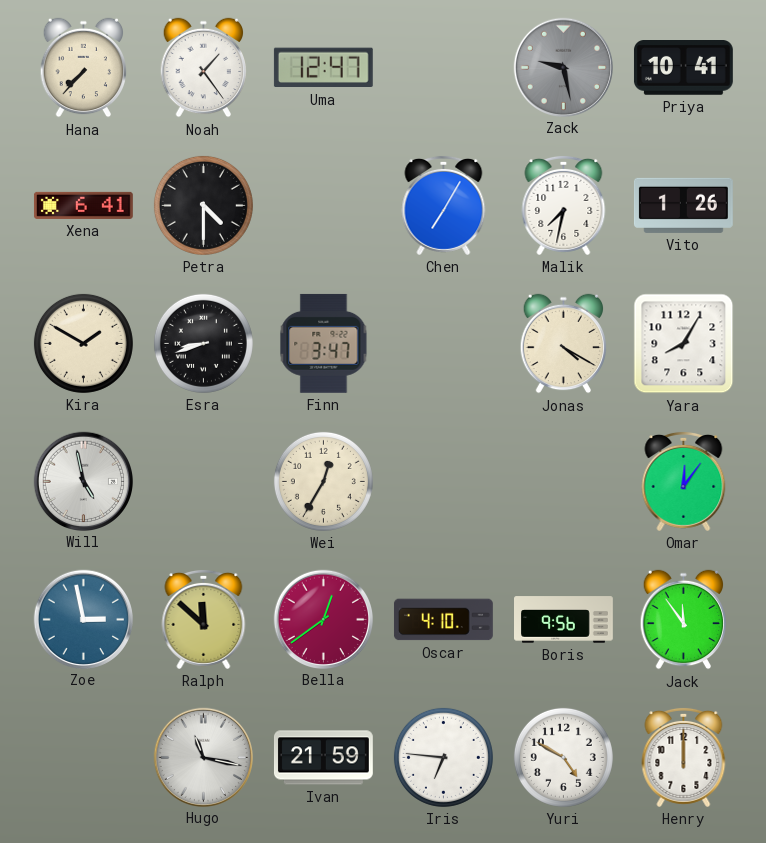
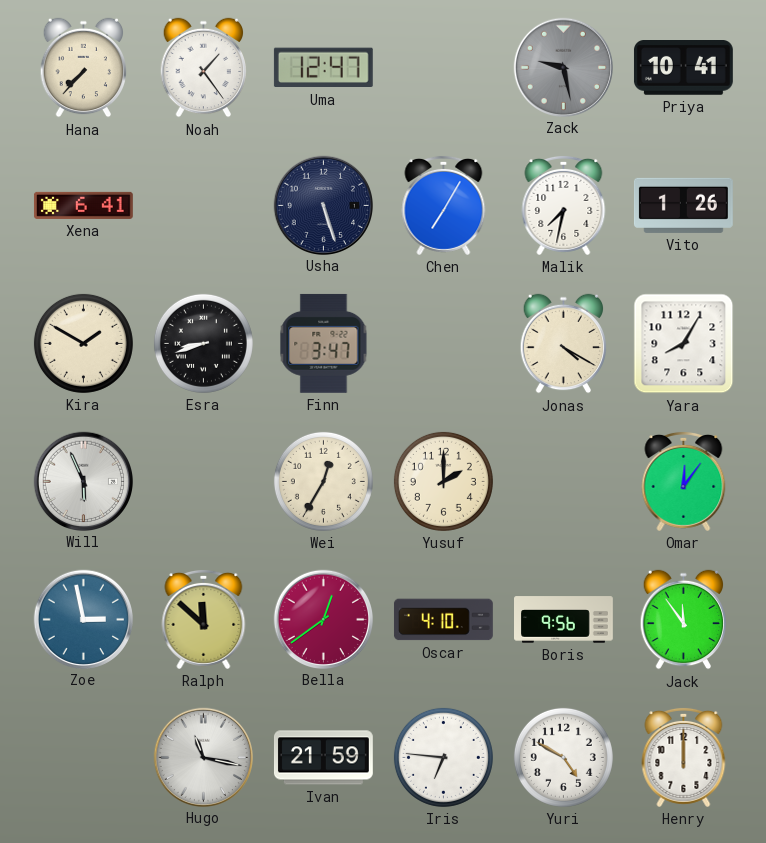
Petra: 4:30 -> none (203, 205)
Usha: none -> 5:27 (323, 205)
Will: 4:58 -> 5:56 (83, 481)
Yusuf: none -> 2:00 (443, 481)
